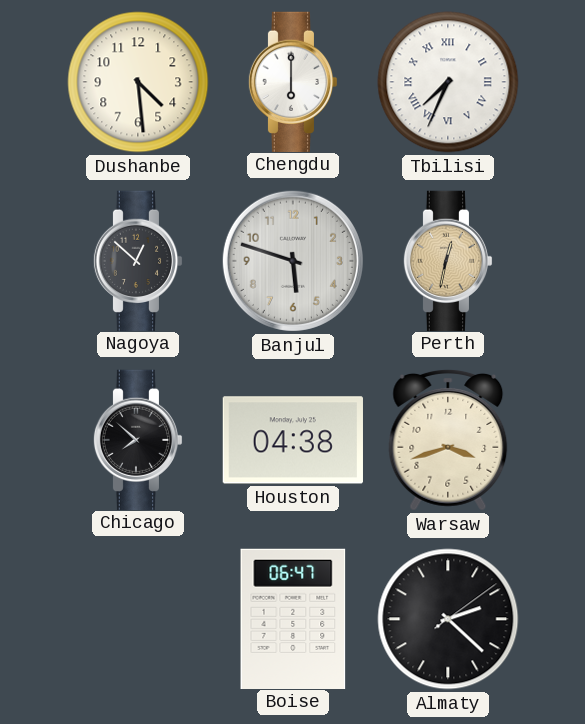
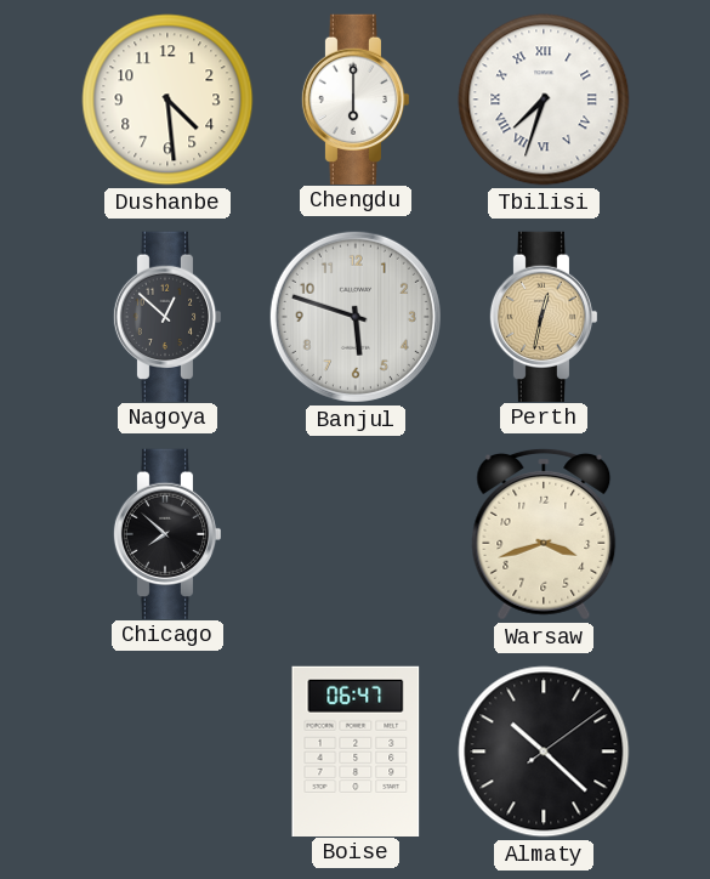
Tbilisi: 7:34 -> 7:33 (544, 100)
Houston: 04:38 -> none (293, 440)
Almaty: 2:22 -> 10:22 (544, 752)
